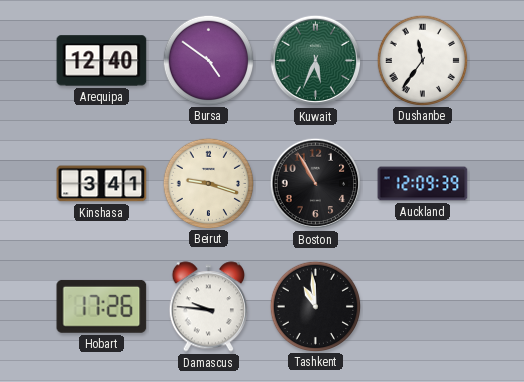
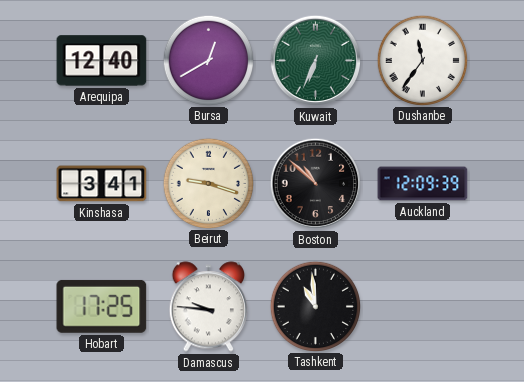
Bursa: 4:51 -> 12:40 (208, 60)
Kuwait: 5:34 -> 6:34 (316, 61)
Boston: 10:55 -> 10:52 (316, 184)
Hobart: 17:26 -> 17:25 (102, 306)
